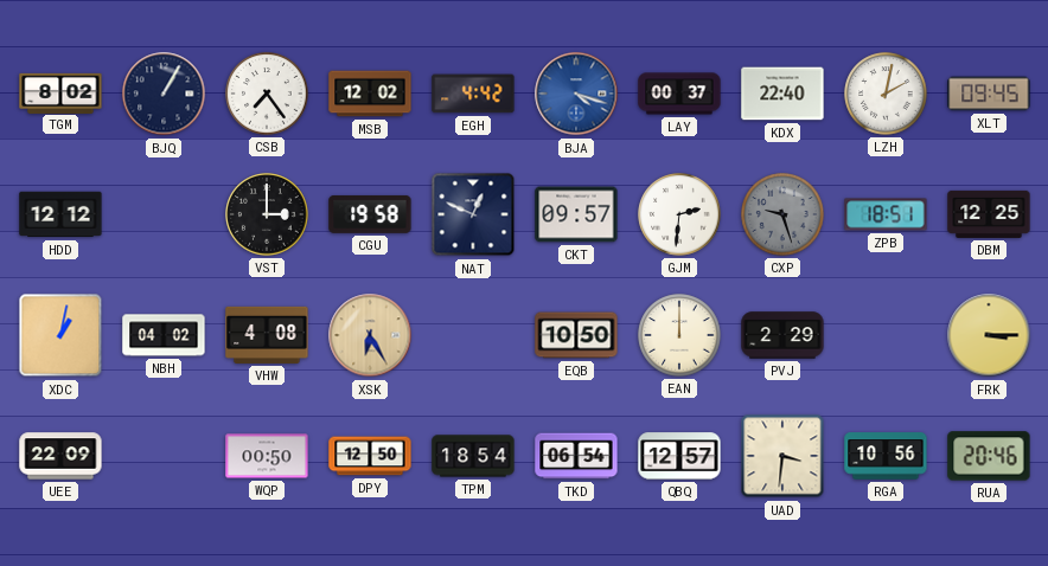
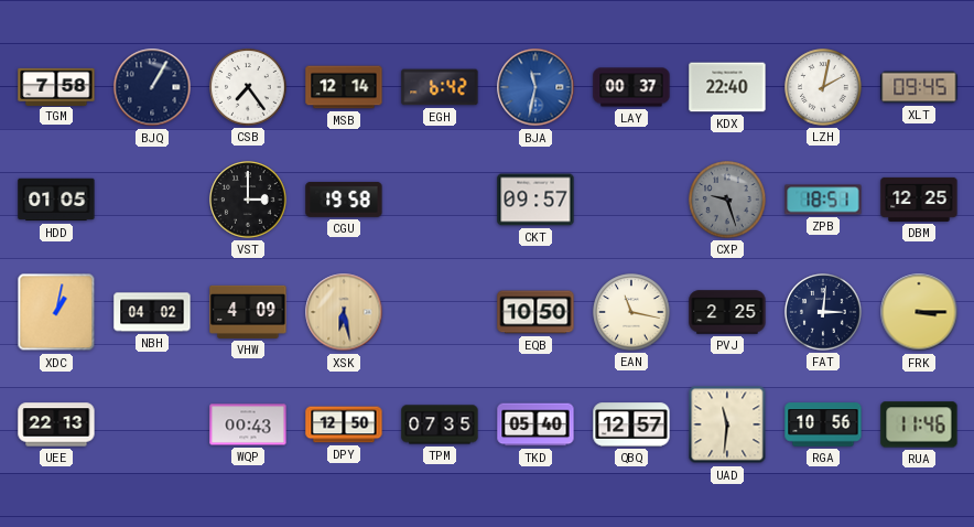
TGM: 8:02 -> 7:58 (56, 86)
MSB: 12:02 -> 12:14 (344, 87)
EGH: 4:42 -> 6:42 (440, 87)
BJA: 4:18 -> 11:32 (535, 87)
HDD: 12:12 -> 01:05 (56, 200)
NAT: 12:49 -> none (473, 214)
GJM: 2:31 -> none (679, 214)
VHW: 4:08 -> 4:09 (248, 312)
XSK: 6:25 -> 6:28 (344, 312)
EAN: 12:00 -> 11:17 (631, 312)
PVJ: 2:29 -> 2:25 (727, 312)
FAT: none -> 3:01 (823, 312)
UEE: 22:09 -> 22:13 (56, 424)
WQP: 00:50 -> 00:43 (248, 424)
TPM: 18:54 -> 07:35 (440, 424)
TKD: 06:54 -> 05:40 (535, 424)
UAD: 3:31 -> 11:31 (727, 424)
RUA: 20:46 -> 11:46 (919, 424)
